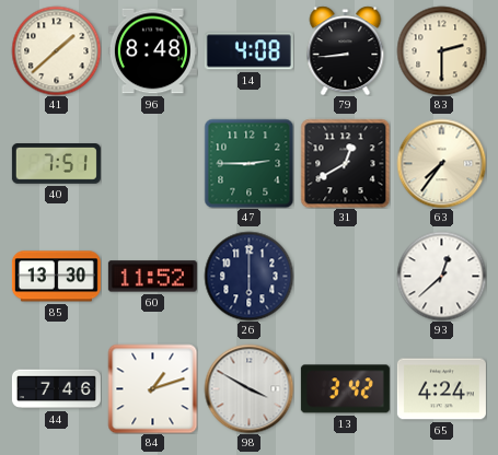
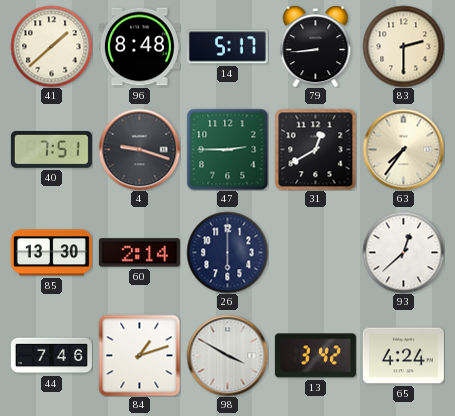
14: 4:08 -> 5:17 (227, 47)
4: none -> 9:18 (139, 149)
60: 11:52 -> 2:14 (139, 253)
